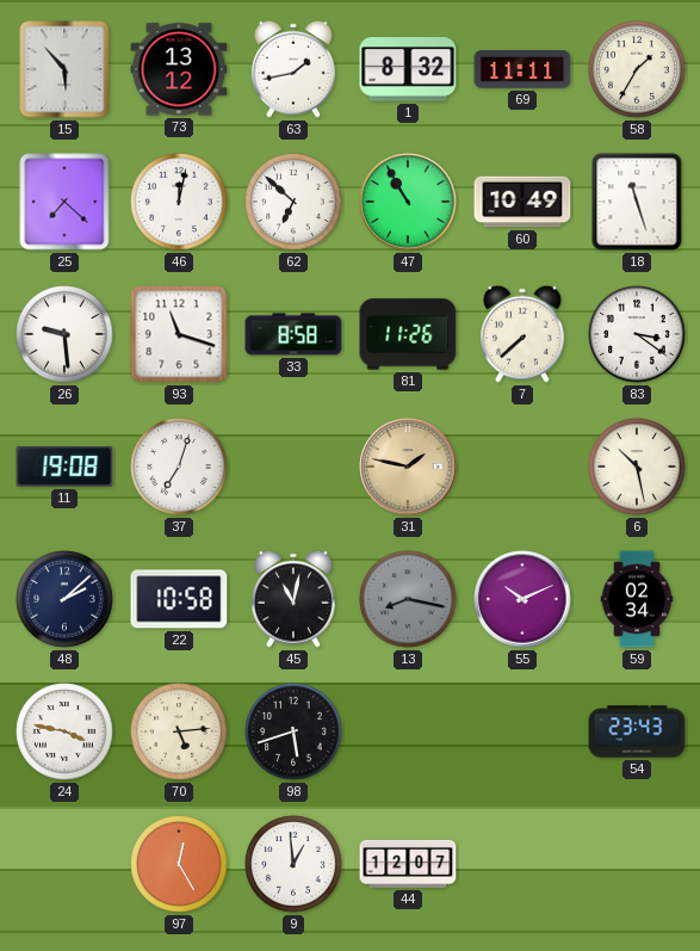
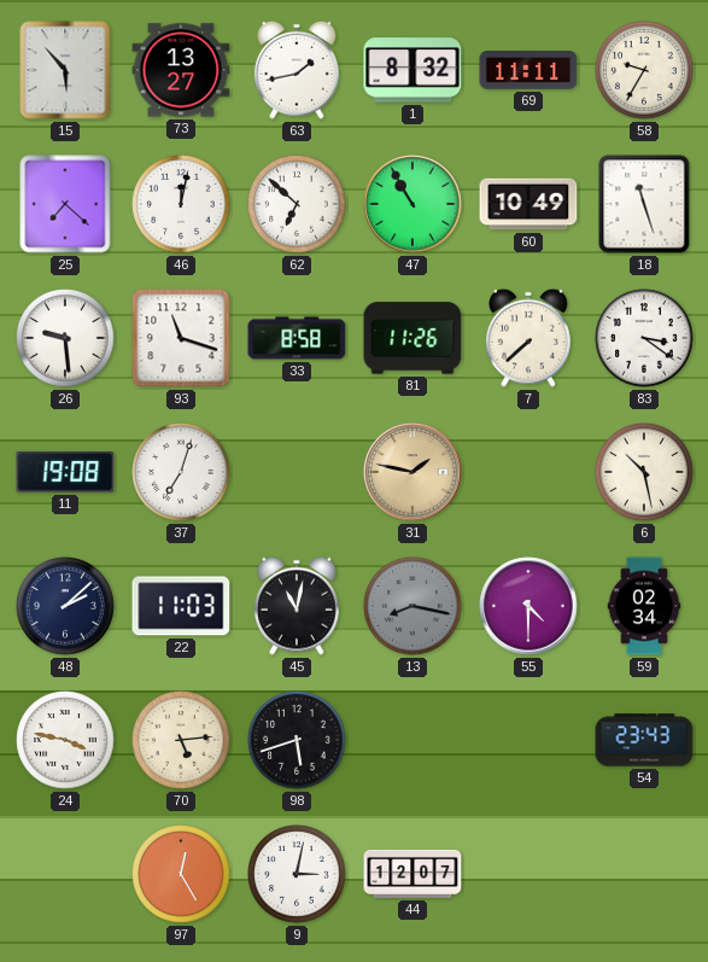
73: 13:12 -> 13:27 (181, 70)
58: 1:35 -> 9:35 (644, 70)
22: 10:58 -> 11:03 (181, 606)
55: 10:11 -> 4:30 (528, 606)
9: 12:59 -> 3:02 (297, 874)
